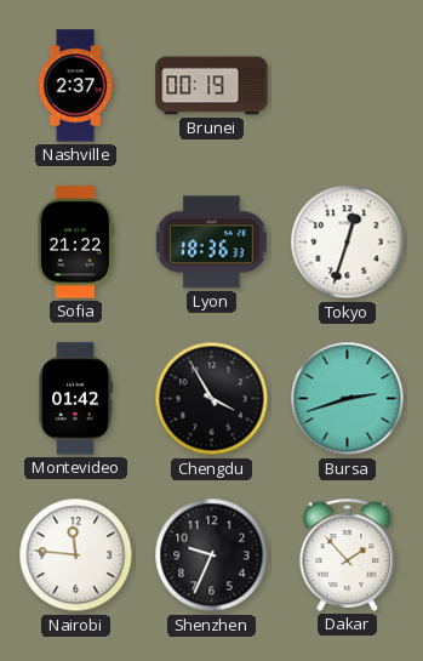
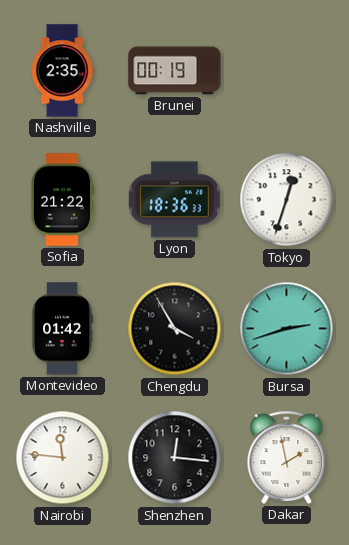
Nashville: 2:37 -> 2:35 (62, 71)
Shenzhen: 9:34 -> 12:16 (175, 458)
Dakar: 1:53 -> 1:58 (287, 457)
